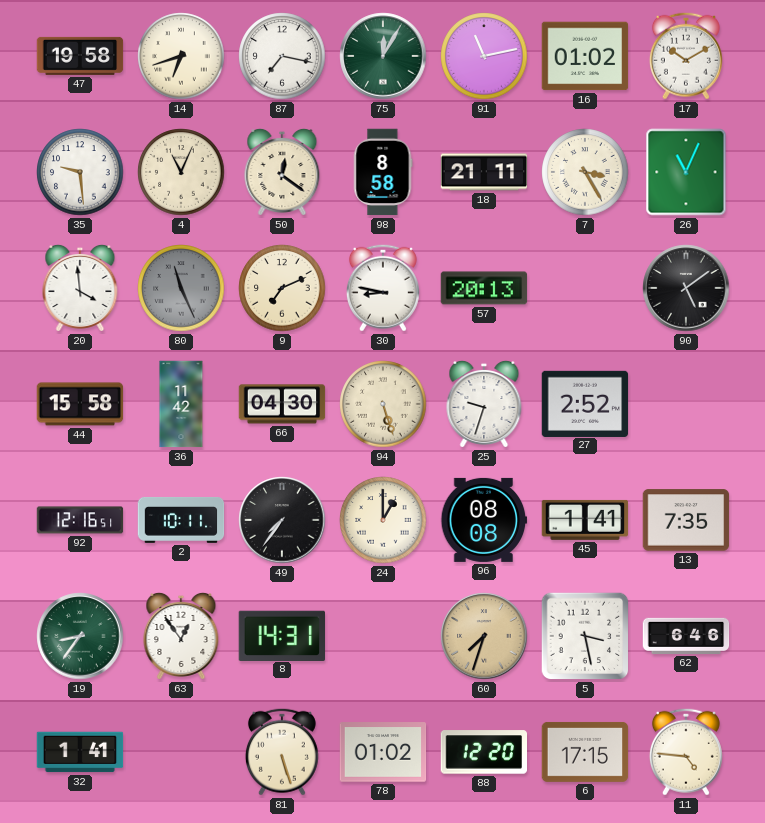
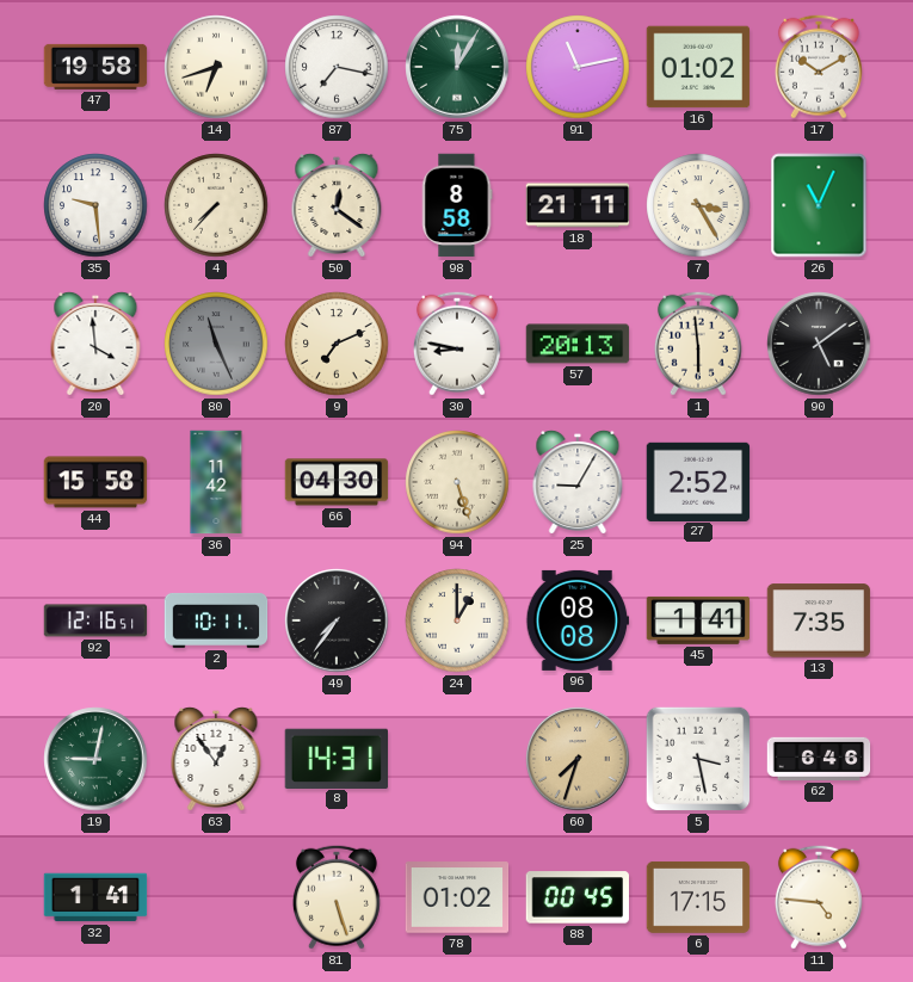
4: 11:04 -> 7:37 (216, 205)
1: none -> 5:59 (698, 344)
25: 9:33 -> 9:05 (578, 482)
19: 8:36 -> 9:02 (95, 759)
88: 12:20 -> 00:45 (578, 897)
